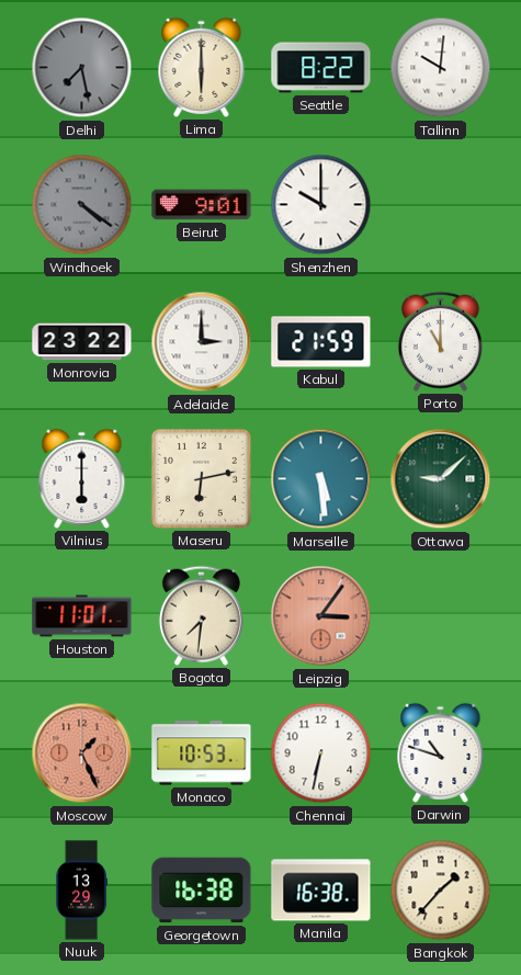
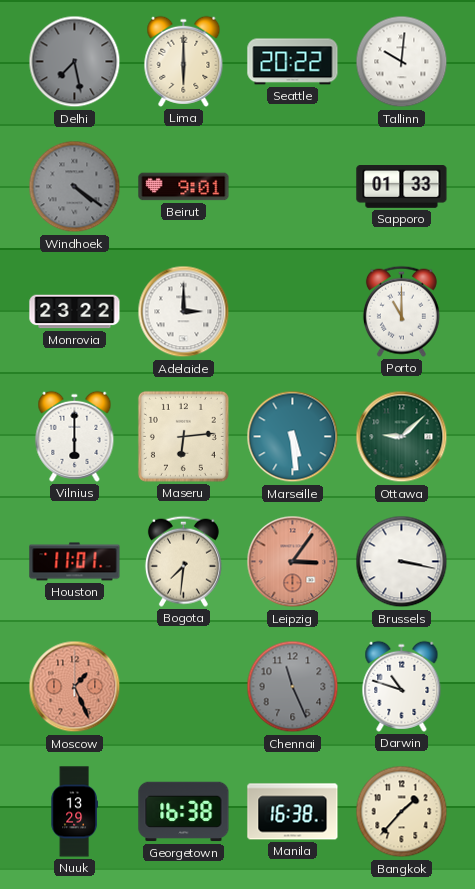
Seattle: 8:22 -> 20:22 (293, 62)
Shenzhen: 10:00 -> none (321, 205)
Sapporo: none -> 01:33 (402, 187)
Kabul: 21:59 -> none (321, 342)
Maseru: 6:13 -> 6:14 (183, 436)
Brussels: none -> 3:17 (402, 562)
Monaco: 10:53 -> none (202, 753)
Chennai: 6:32 -> 11:26 (293, 687)
Chennai dial: white -> grey (293, 687)
